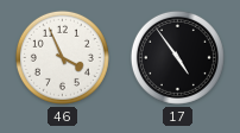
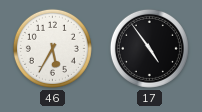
46: 3:56 -> 5:35 (52, 48)
